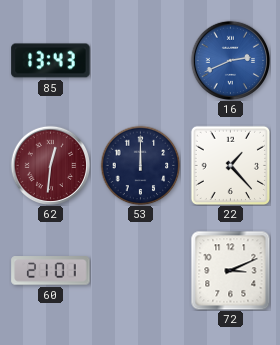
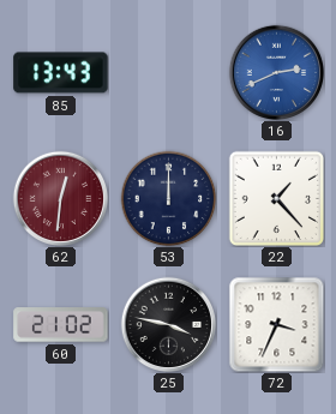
60: 21:01 -> 21:02 (61, 325)
25: none -> 3:47 (168, 324)
72: 3:11 -> 3:34 (276, 325)
